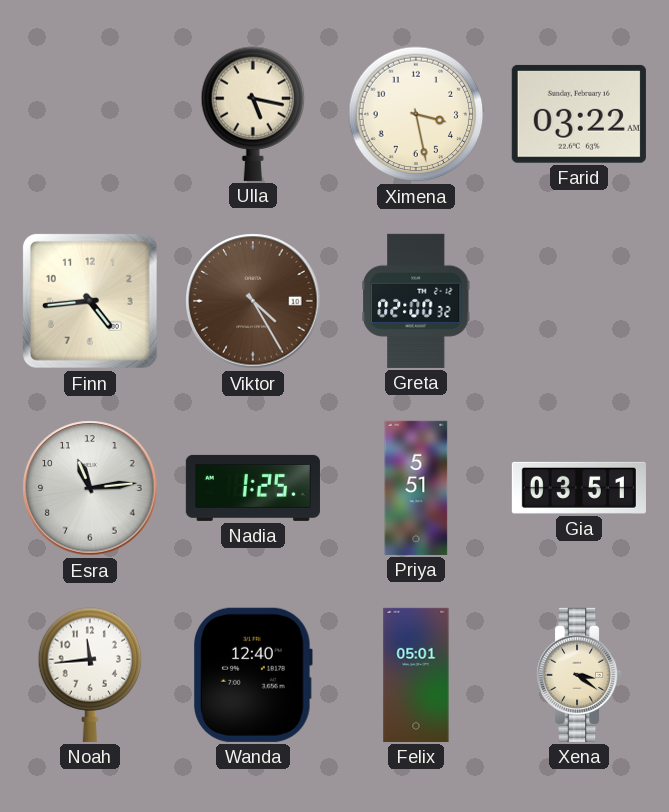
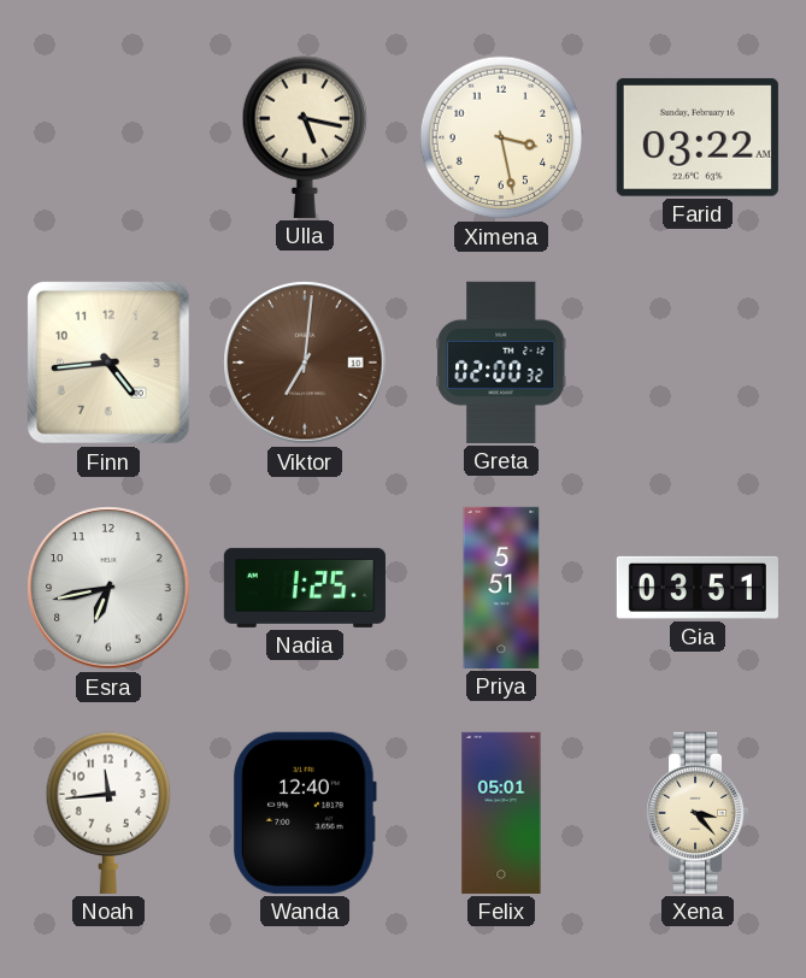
Viktor: 4:25 -> 7:01 (305, 363)
Esra: 11:14 -> 6:43 (108, 588)
Xena: 3:21 -> 3:23 (699, 813)
